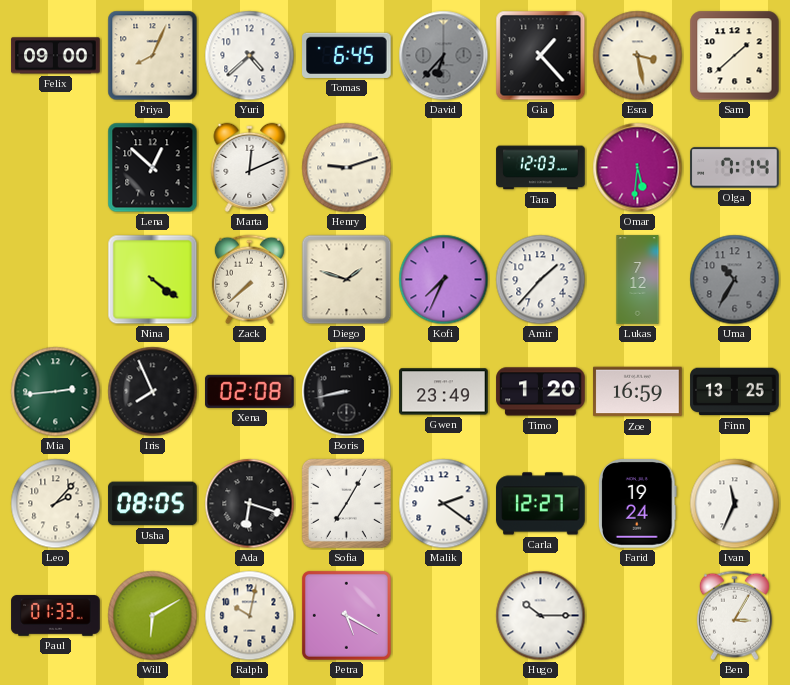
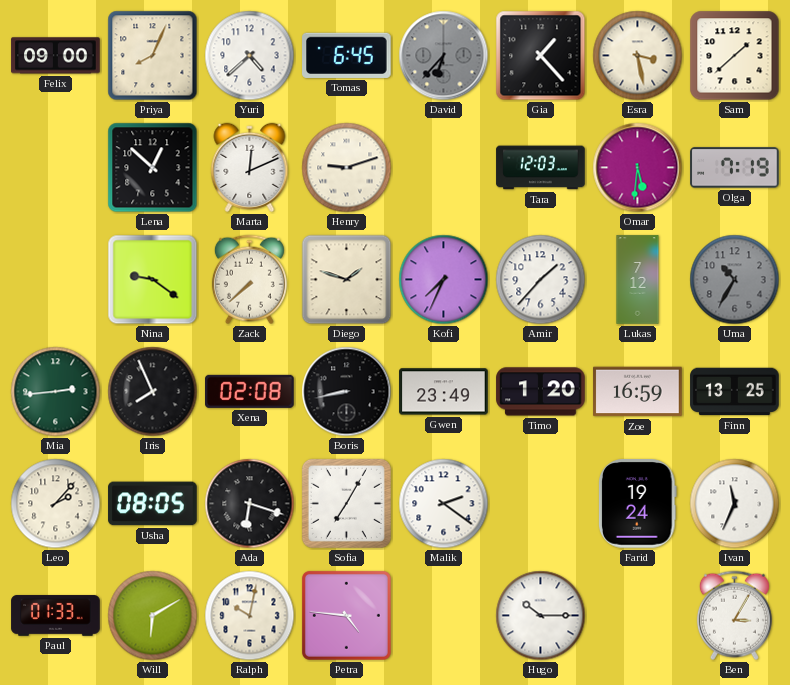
Olga: 7:14 -> 7:19 (735, 168)
Nina: 4:21 -> 9:21 (153, 280)
Carla: 12:27 -> none (541, 504)
Petra: 5:20 -> 4:46 (346, 615)
